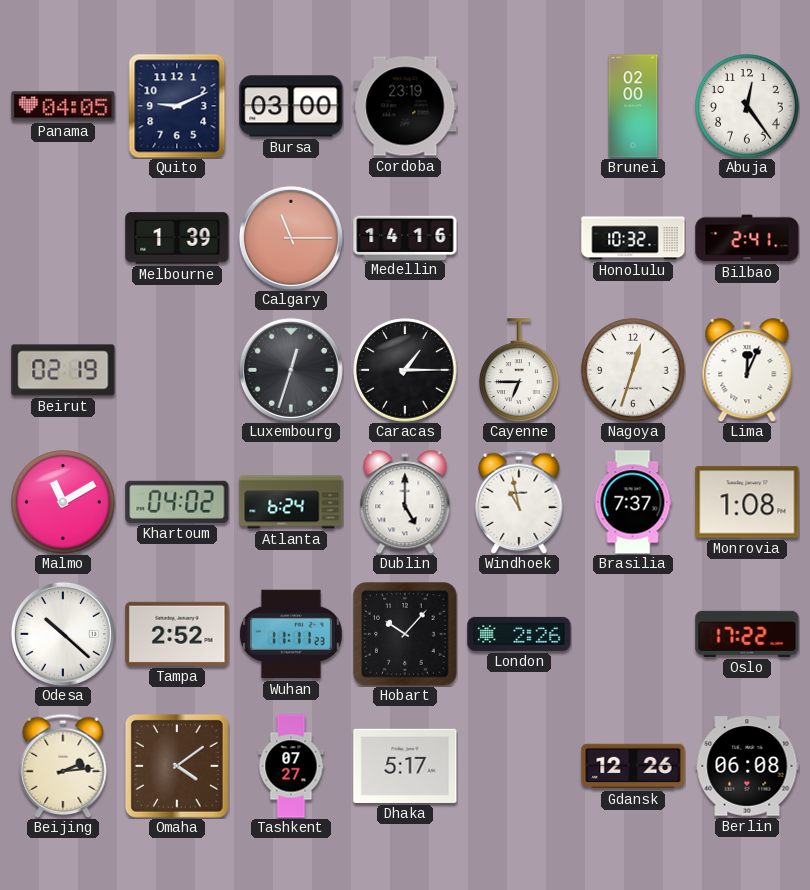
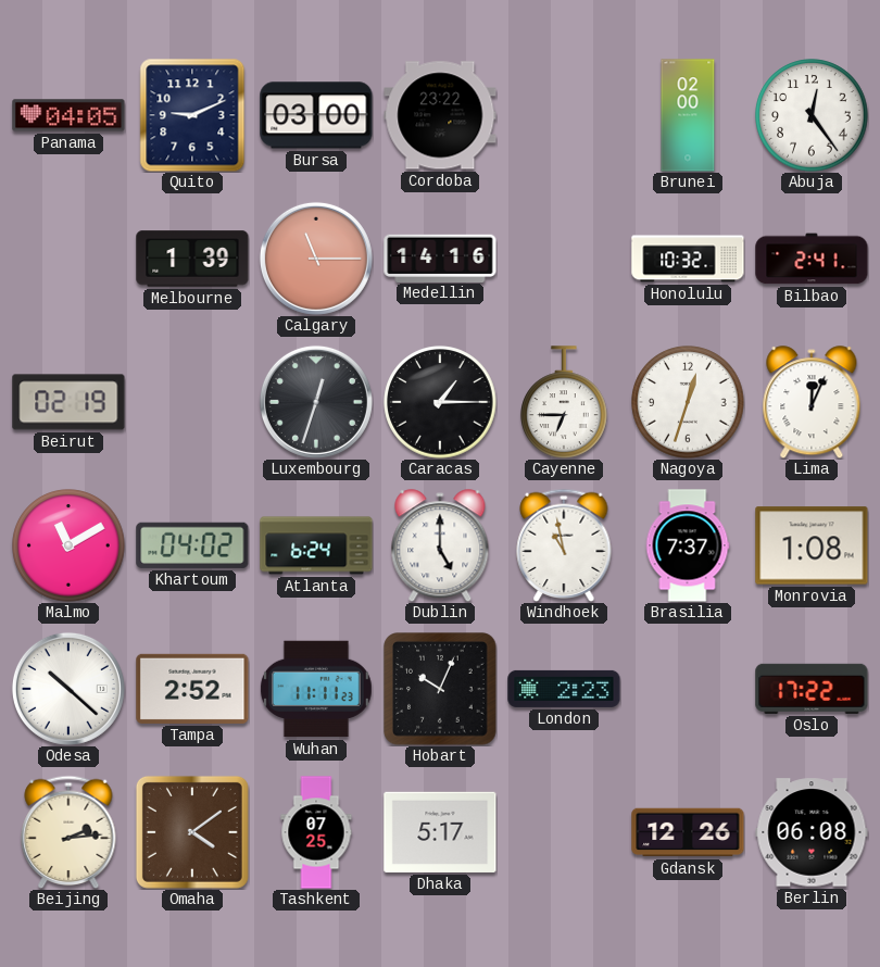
Cordoba: 23:19 -> 23:22 (440, 115)
Hobart: 10:07 -> 10:04 (440, 689)
London: 2:26 -> 2:23 (564, 689)
Tashkent: 07:27 -> 07:25 (316, 832)
